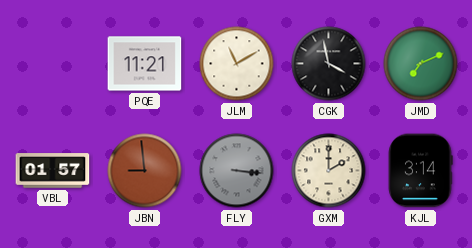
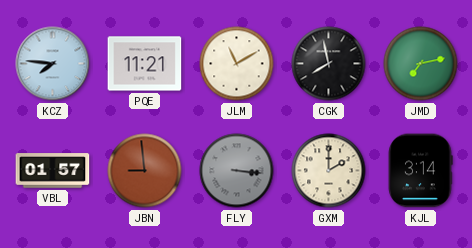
KCZ: none -> 7:46 (53, 64)
CGK: 3:58 -> 7:58 (329, 64)
JMD: 7:11 -> 7:13 (421, 64)
